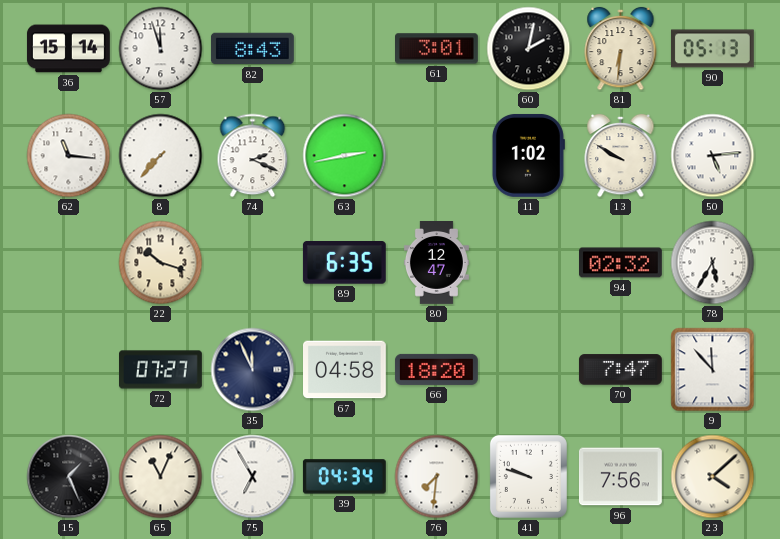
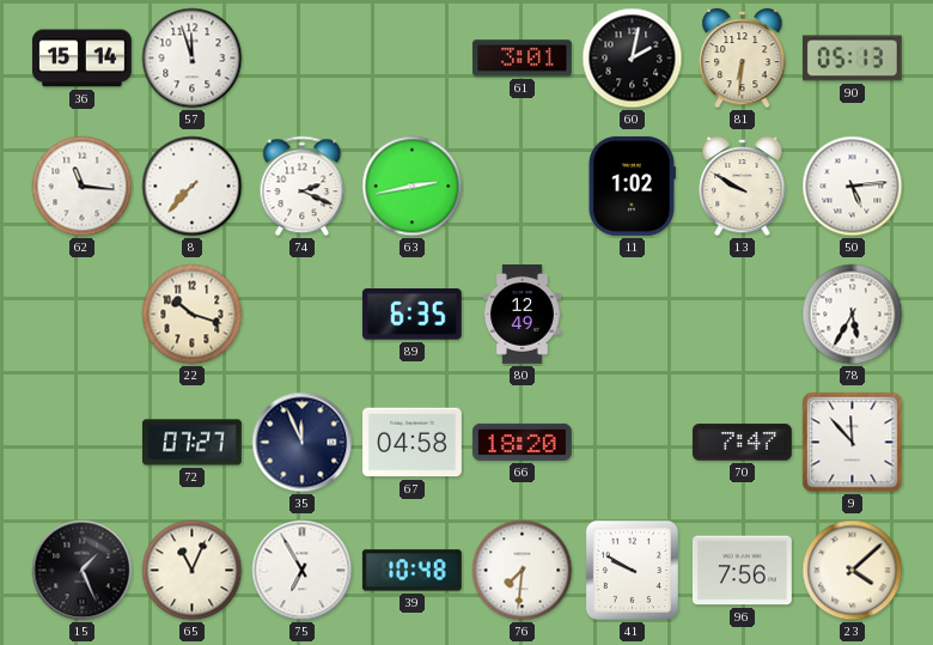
82: 8:43 -> none (252, 49)
80: 12:47 -> 12:49 (522, 315)
94: 02:32 -> none (621, 263)
39: 04:34 -> 10:48 (411, 571)
41: 9:48 -> 9:50 (632, 570)
